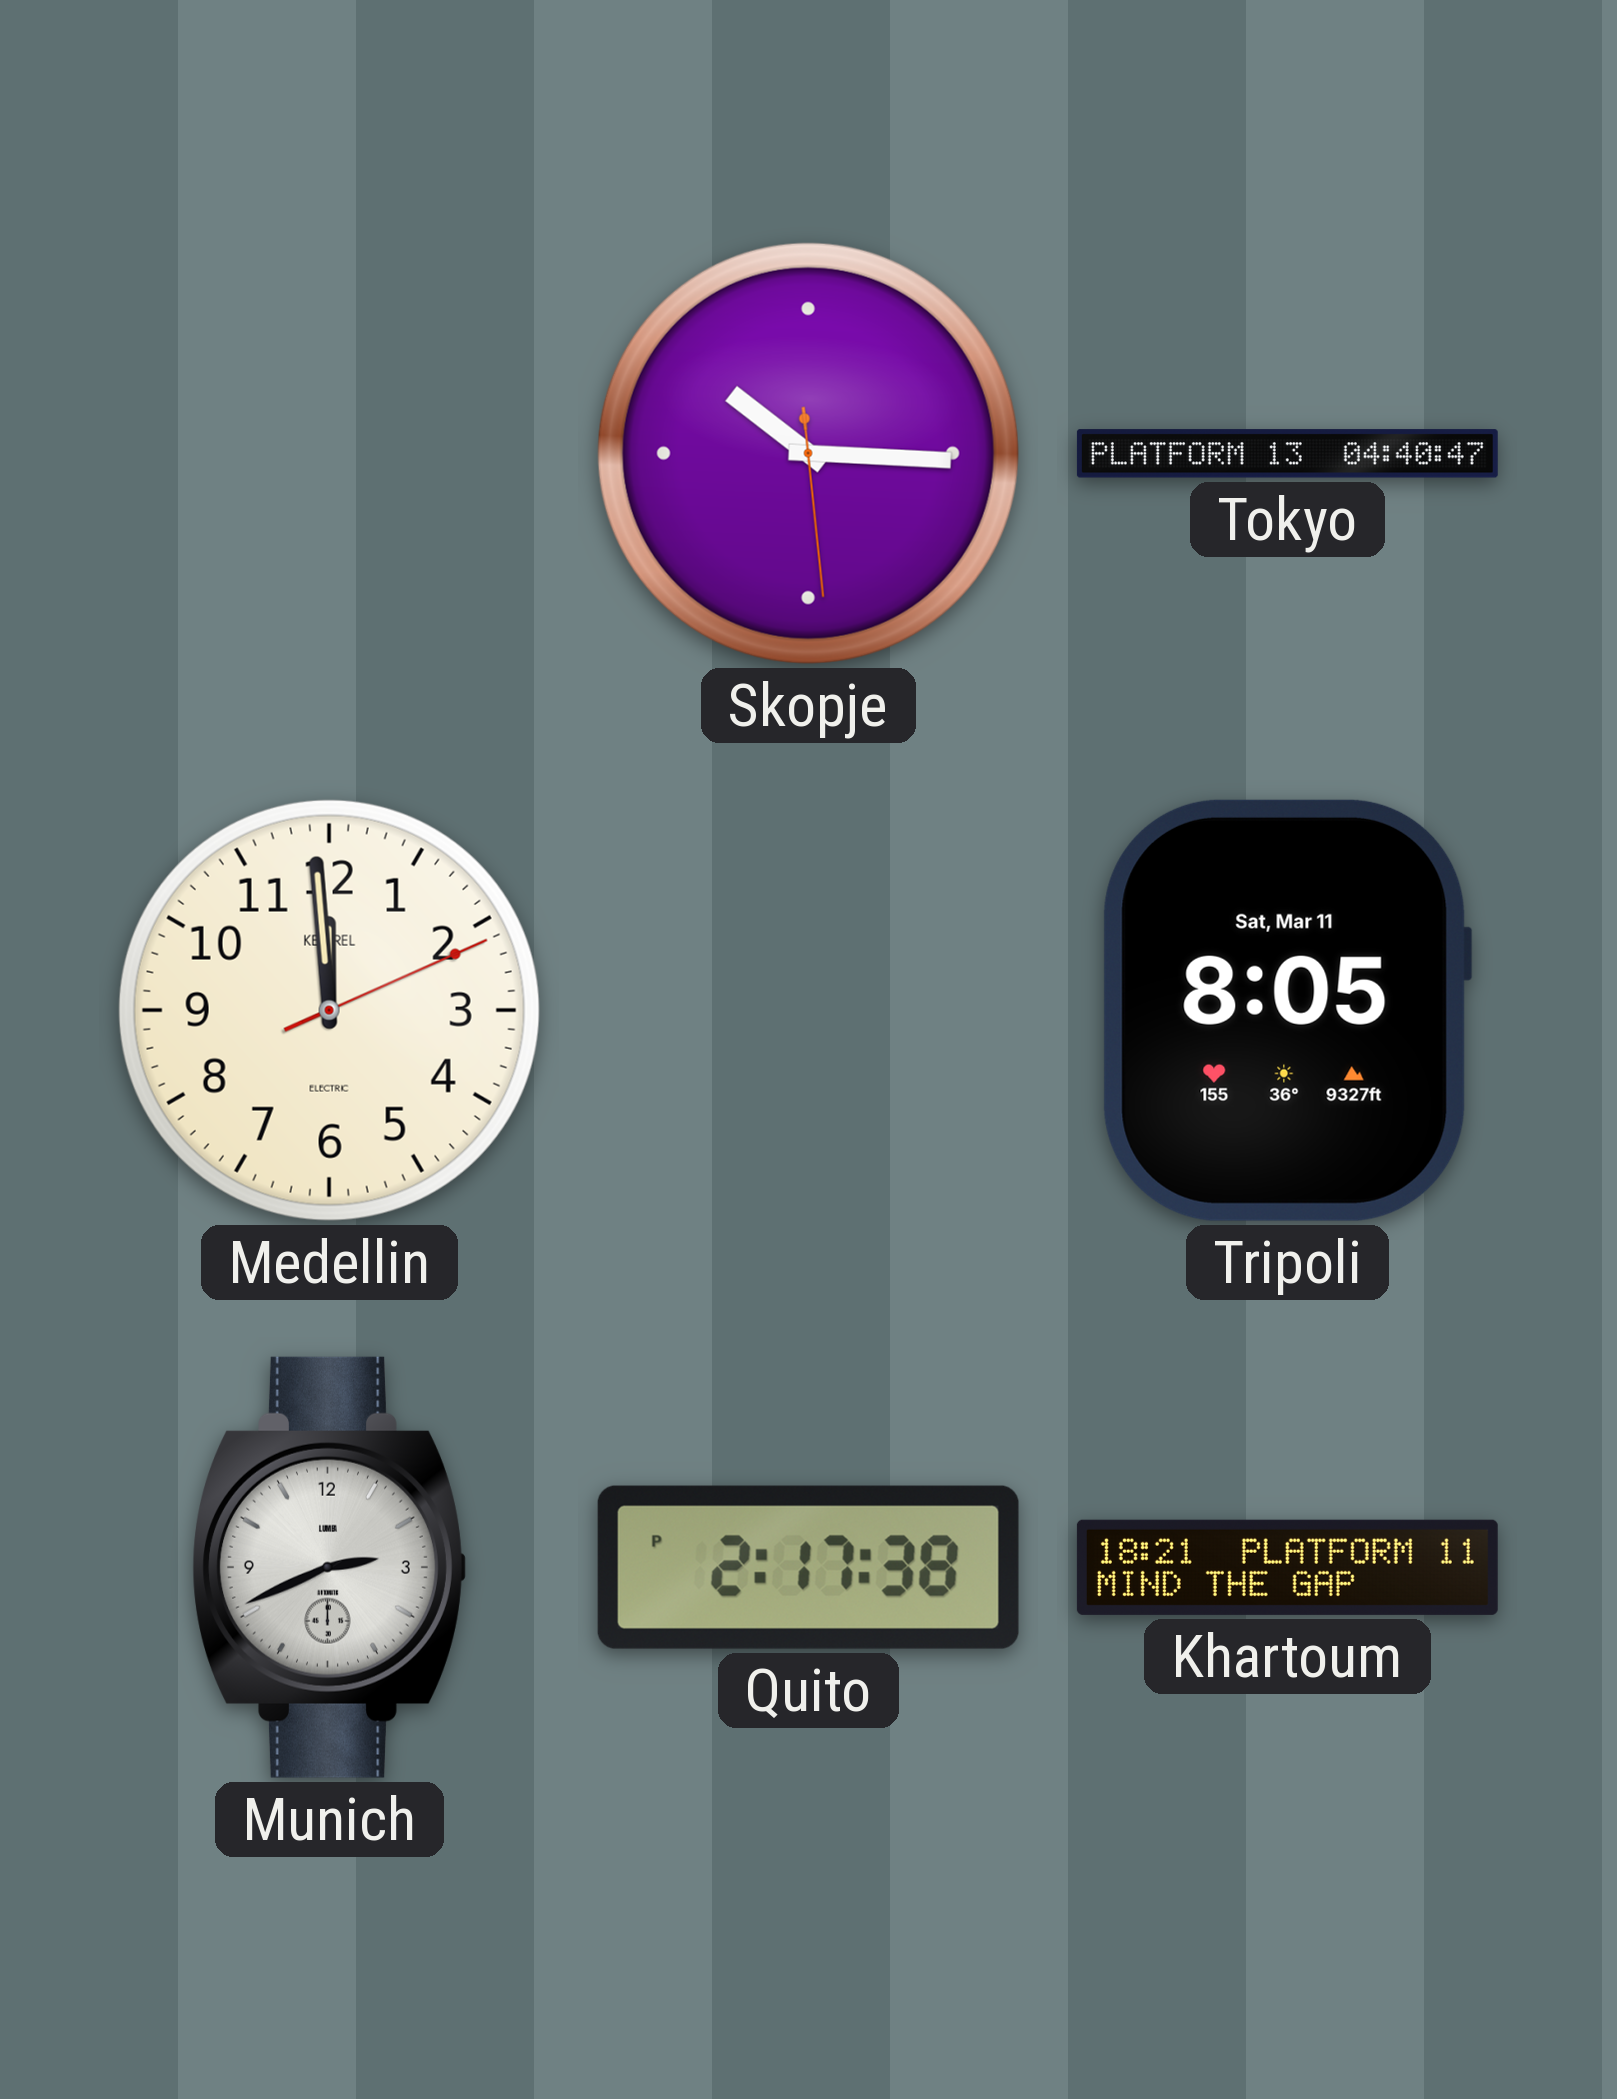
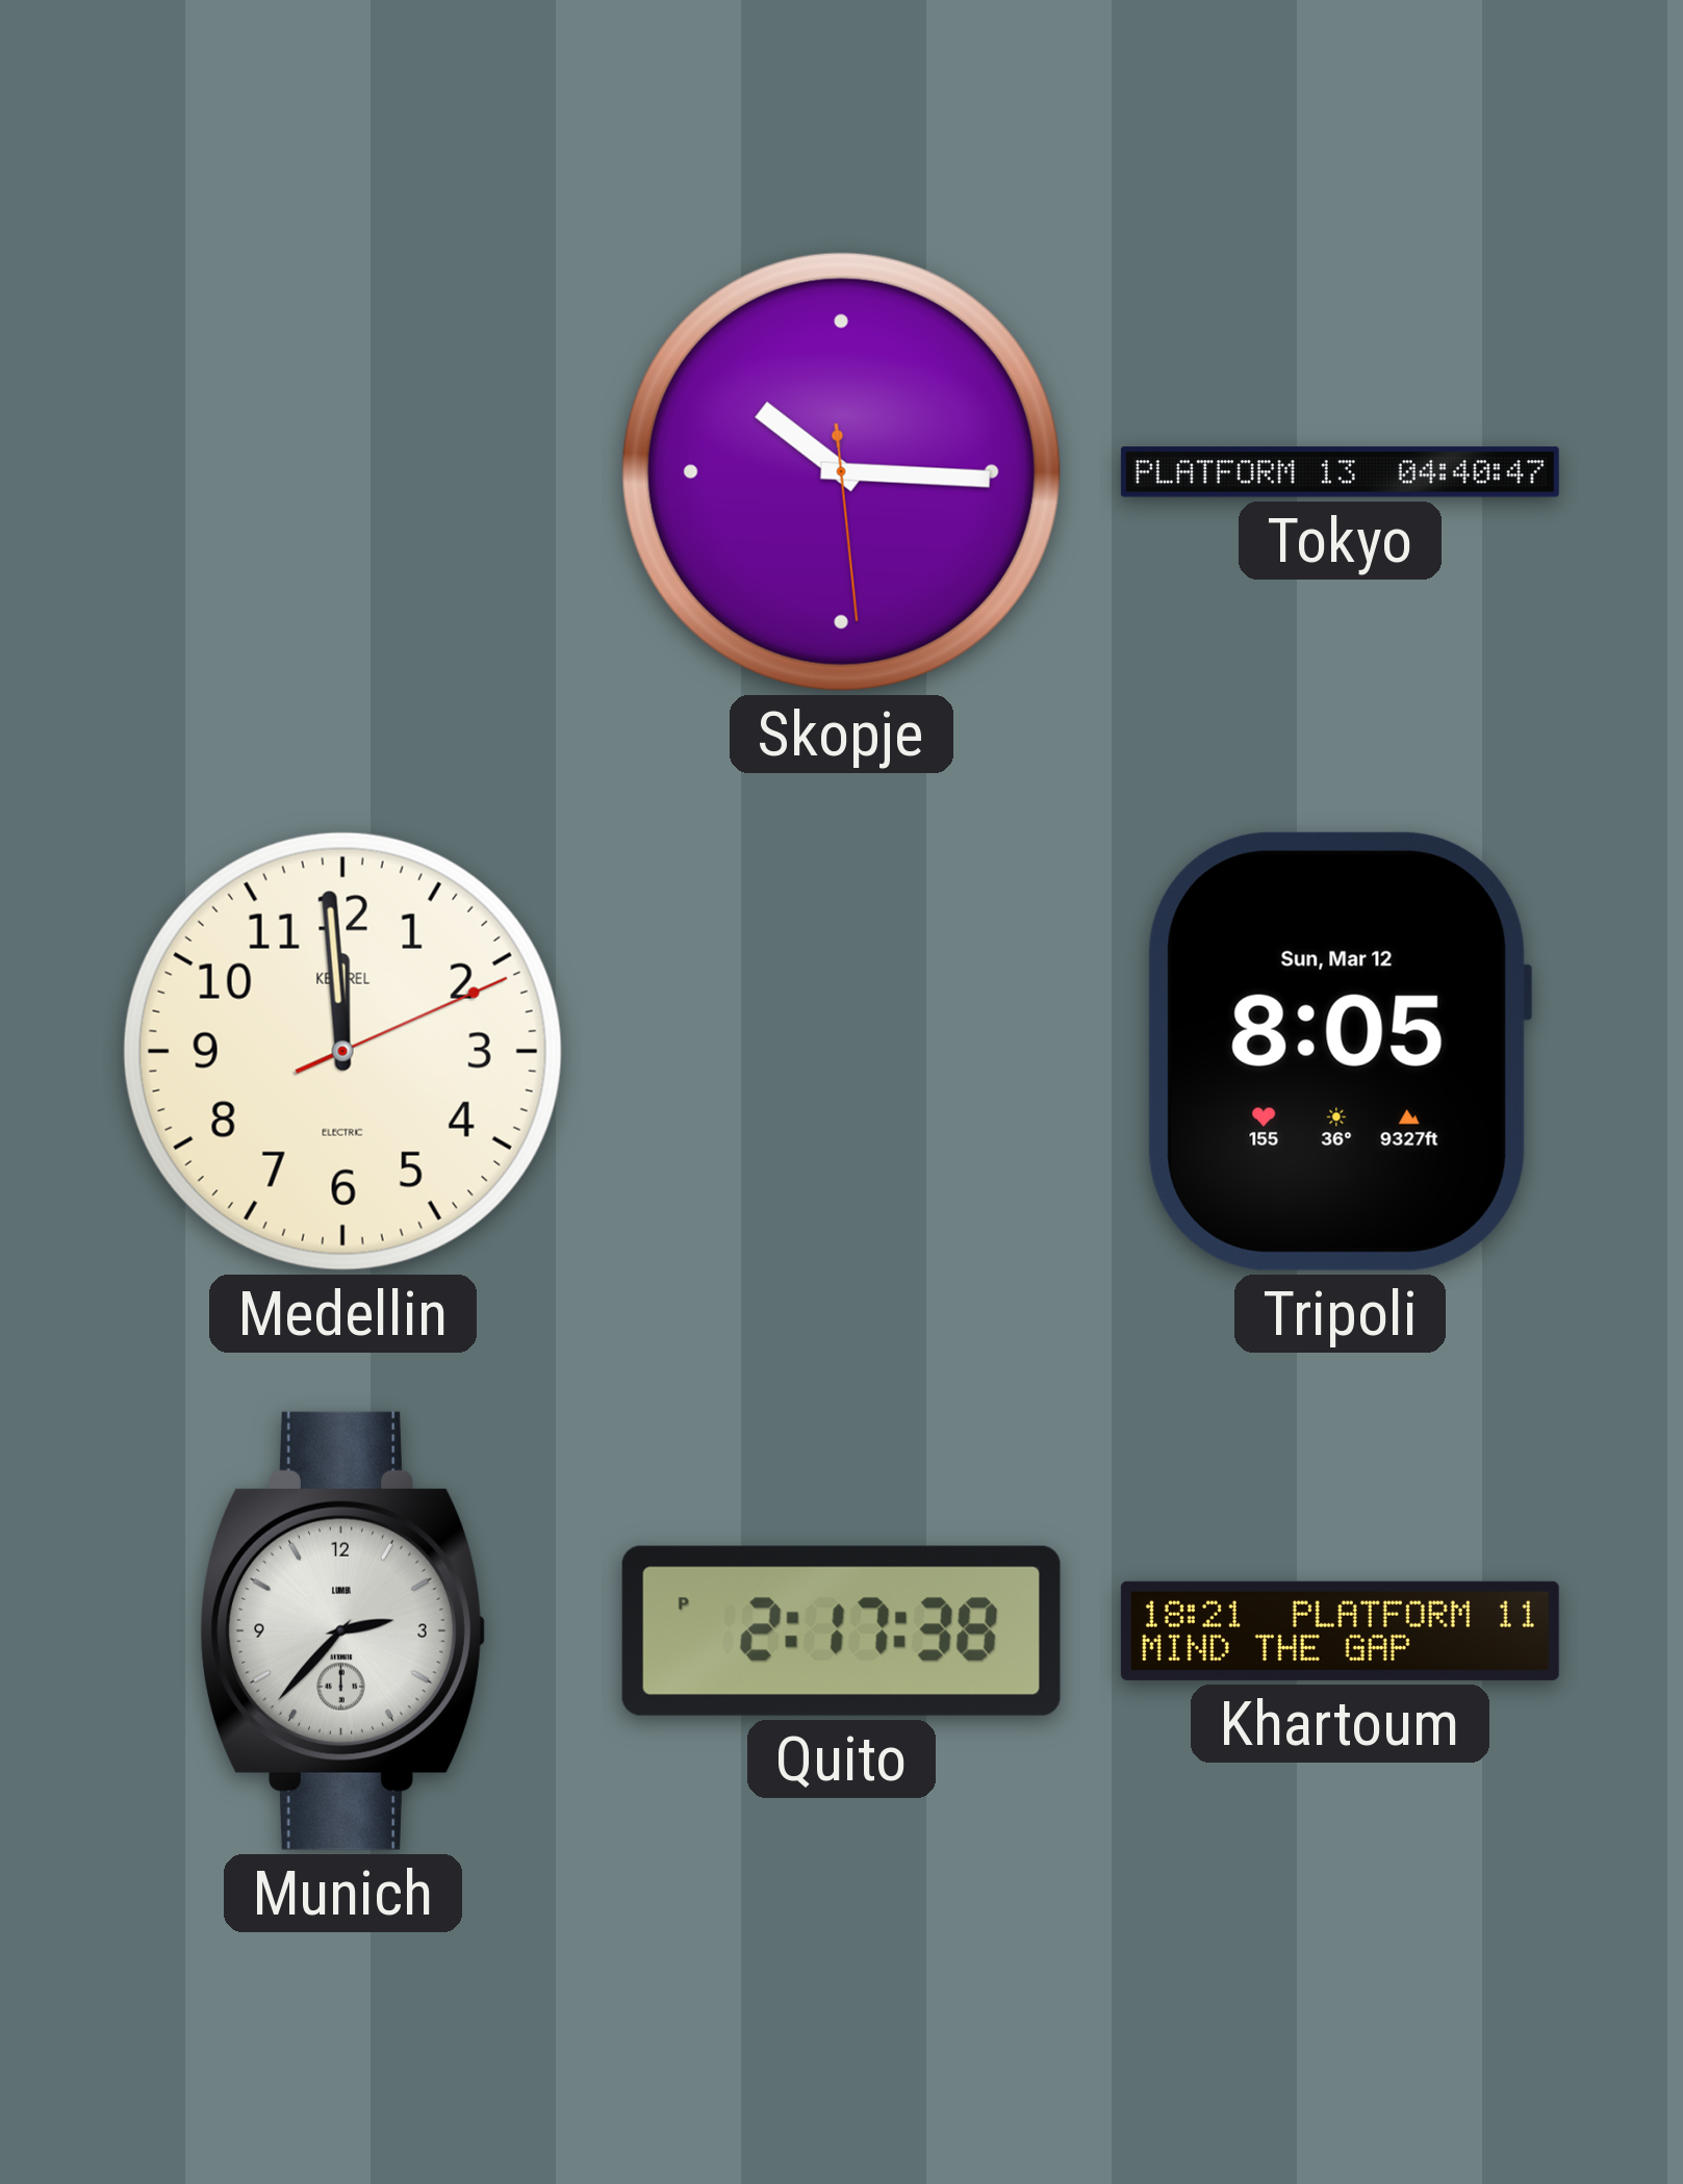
Tripoli date: Sat, Mar 11 -> Sun, Mar 12 (1340, 1051)
Munich: 2:41 -> 2:37 (343, 1630)
